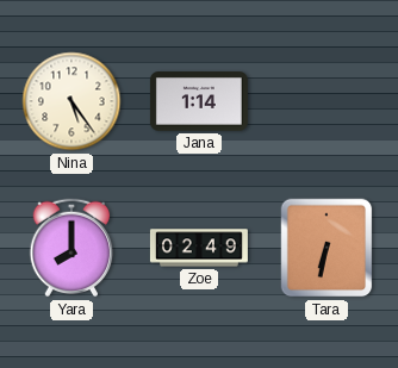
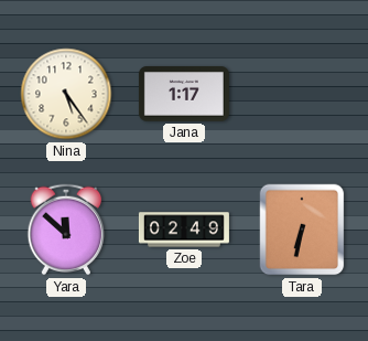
Jana: 1:14 -> 1:17 (184, 94)
Yara: 8:00 -> 11:52 (66, 230)
